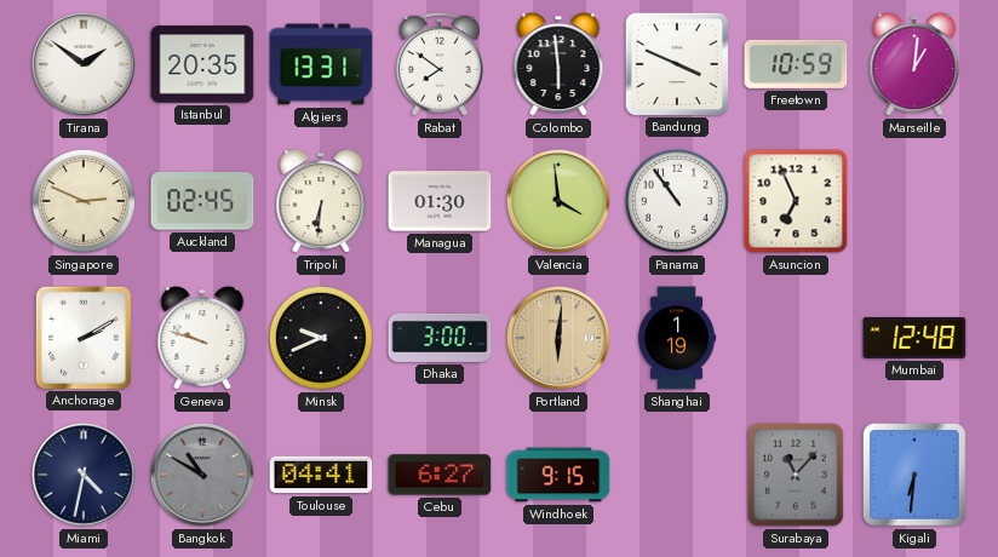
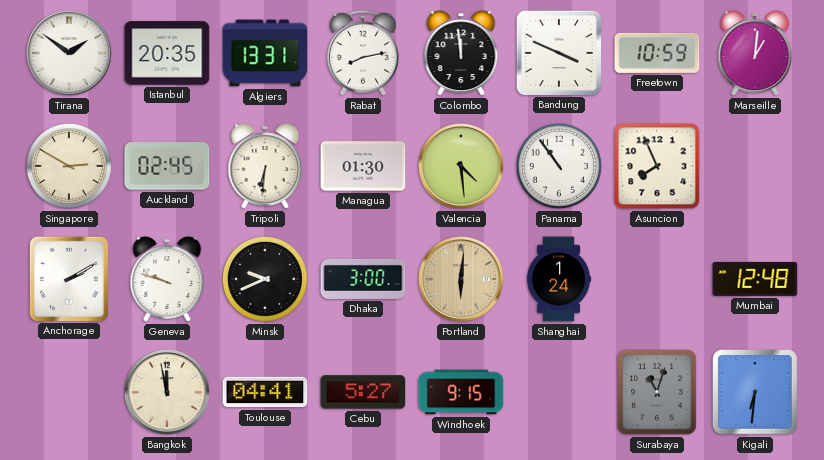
Rabat: 7:51 -> 8:13 (363, 53)
Colombo: 5:59 -> 11:59 (461, 53)
Singapore: 2:49 -> 2:50 (69, 166)
Valencia: 3:59 -> 4:29 (462, 167)
Asuncion: 6:56 -> 7:56 (657, 166)
Shanghai: 1:19 -> 1:24 (560, 279)
Miami: 4:32 -> none (85, 476)
Bangkok: 10:50 -> 11:58 (168, 393)
Bangkok dial: grey -> cream (168, 393)
Cebu: 6:27 -> 5:27 (363, 392)
Surabaya: 11:07 -> 11:03 (657, 392)
